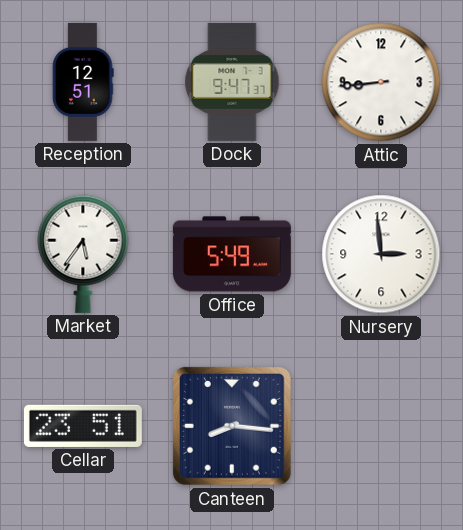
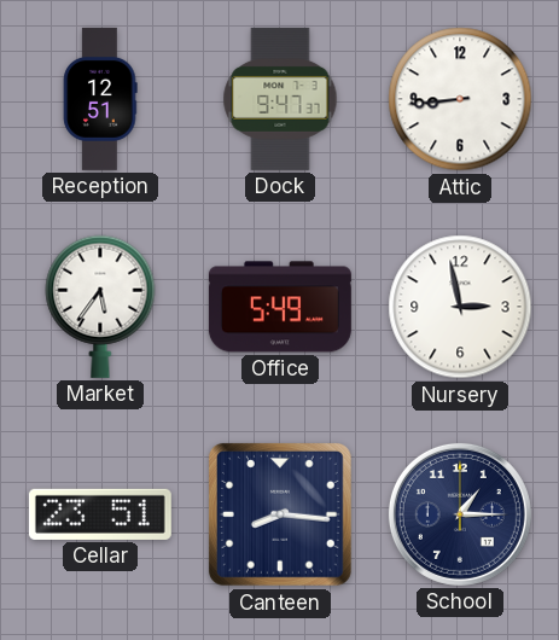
Nursery: 2:59 -> 2:58 (460, 307)
School: none -> 1:15 (460, 514)
